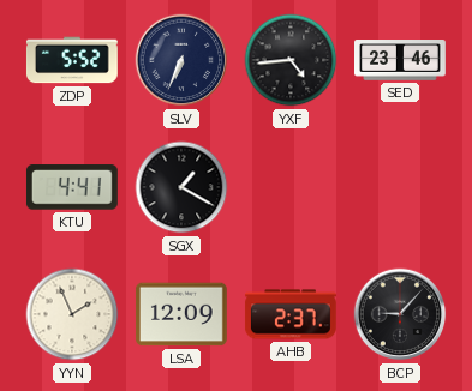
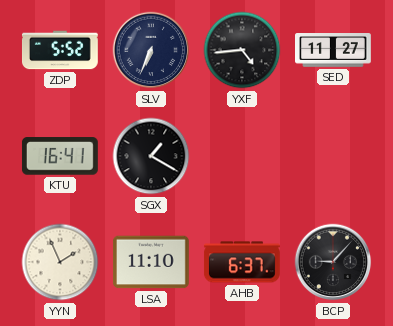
SED: 23:46 -> 11:27 (334, 51)
KTU: 4:41 -> 16:41 (60, 156)
LSA: 12:09 -> 11:10 (151, 262)
AHB: 2:37 -> 6:37 (242, 262)
